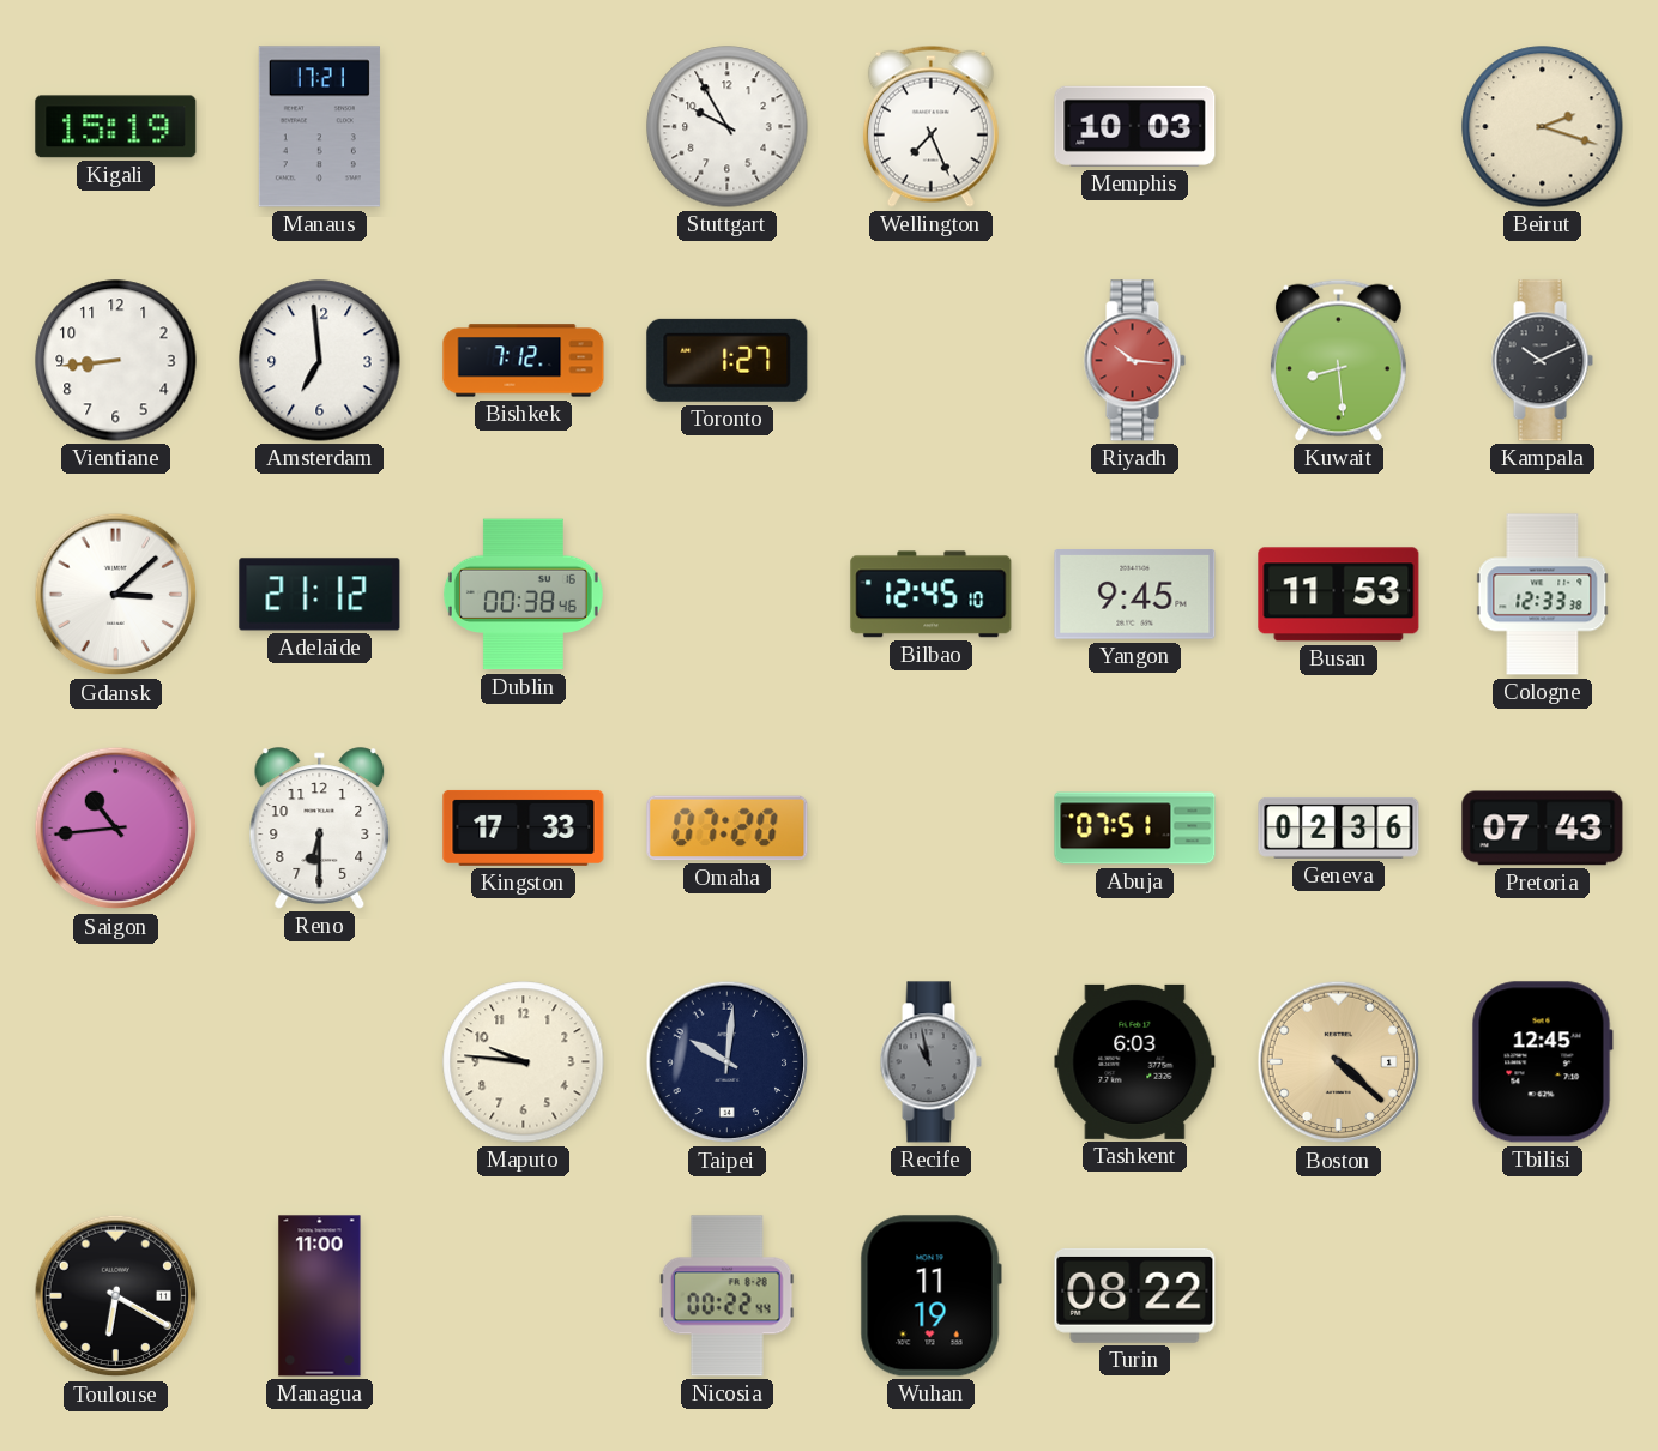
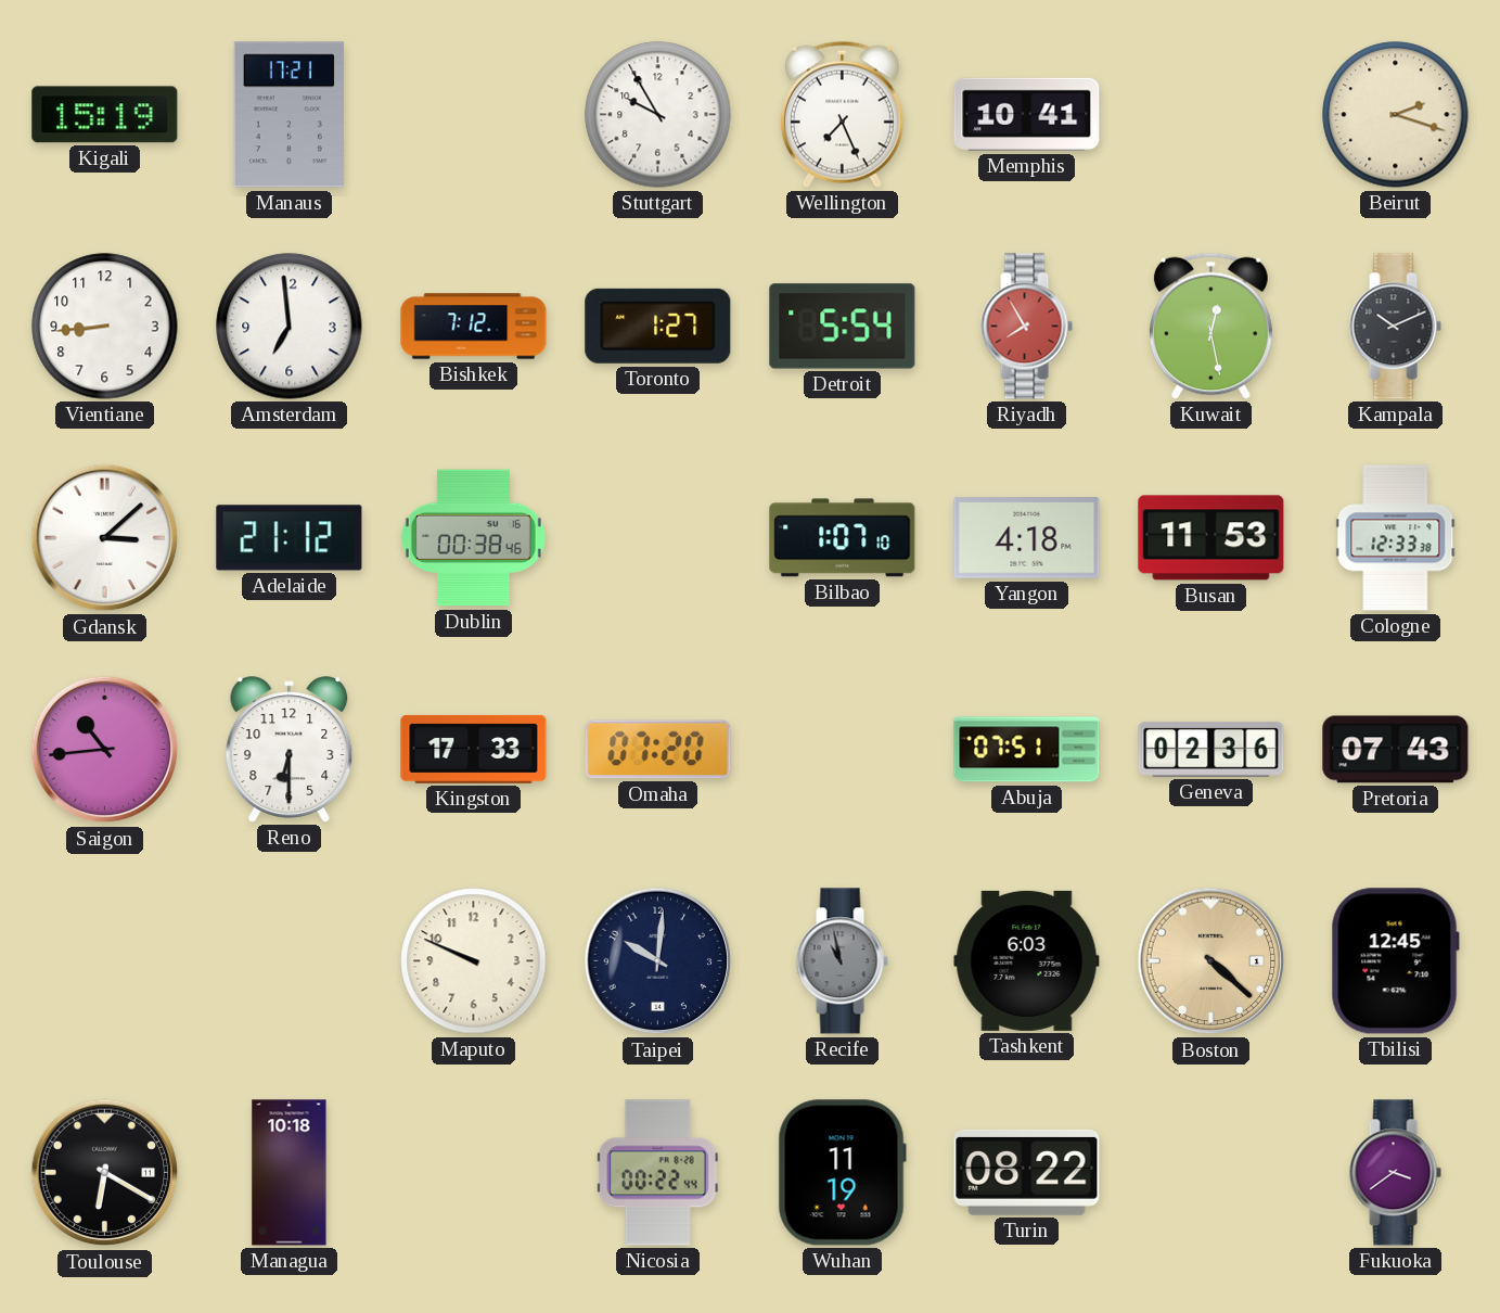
Memphis: 10:03 -> 10:41 (1027, 114)
Detroit: none -> 5:54 (843, 327)
Riyadh: 10:16 -> 7:55 (1026, 327)
Kuwait: 8:29 -> 12:28 (1210, 326)
Bilbao: 12:45 -> 1:07 (843, 538)
Yangon: 9:45 -> 4:18 (1027, 538)
Maputo: 9:46 -> 9:49 (474, 961)
Managua: 11:00 -> 10:18 (290, 1173)
Fukuoka: none -> 3:39 (1395, 1173)
